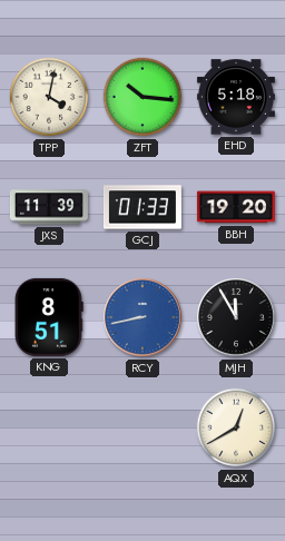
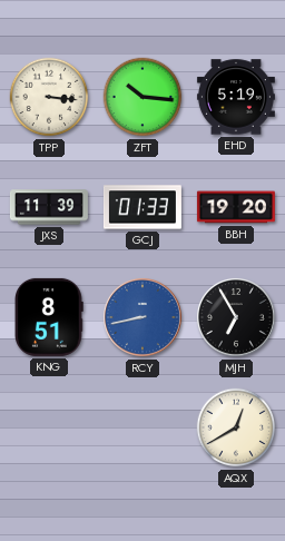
TPP: 4:02 -> 3:16 (49, 97)
EHD: 5:18 -> 5:19 (236, 97)
MJH: 11:55 -> 6:55 (236, 317)
